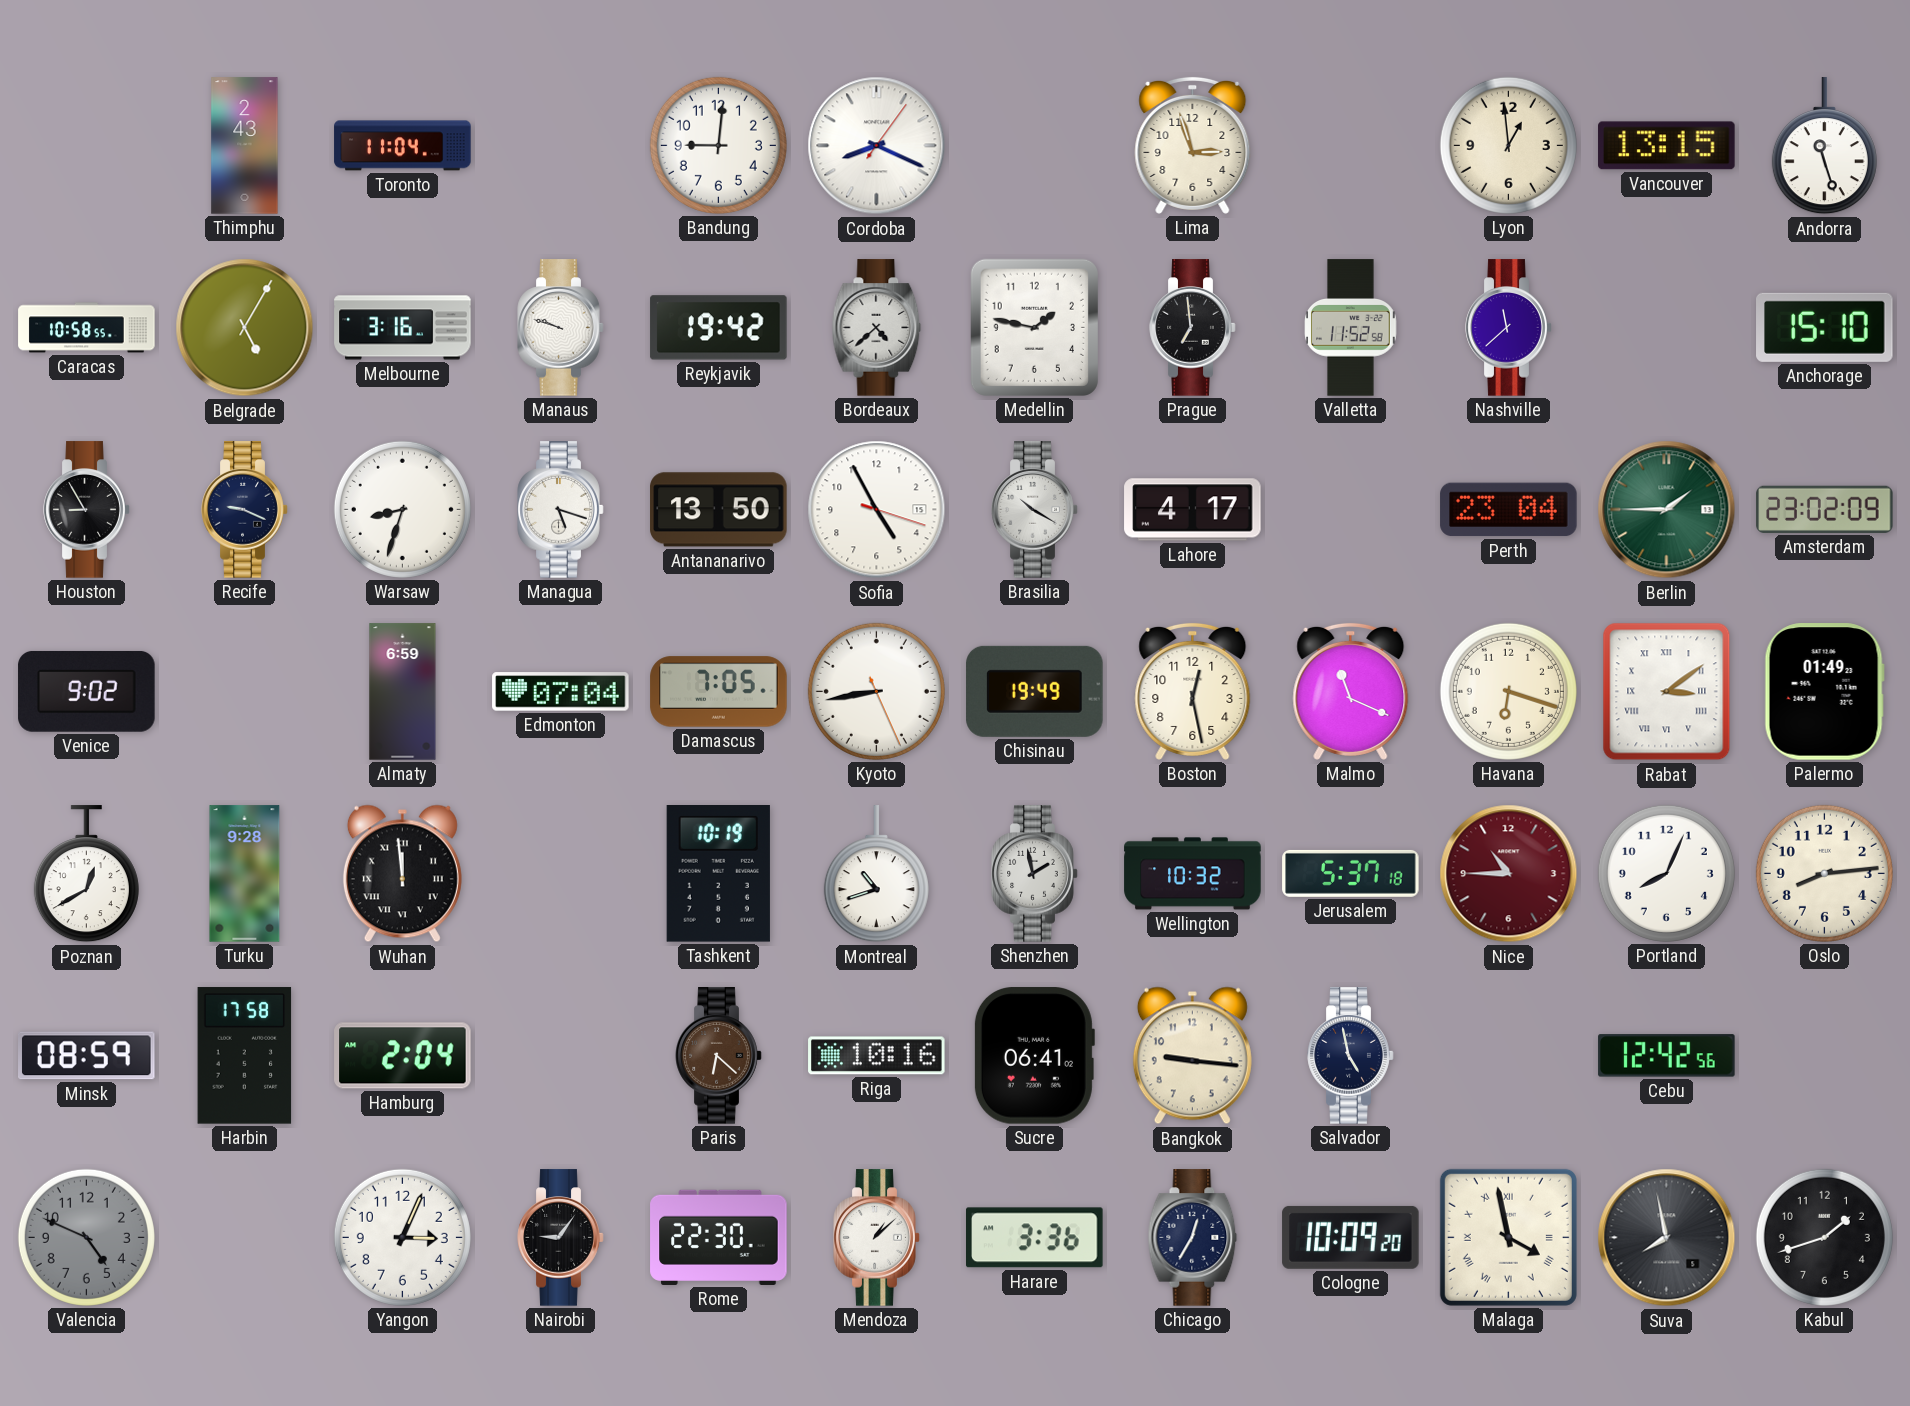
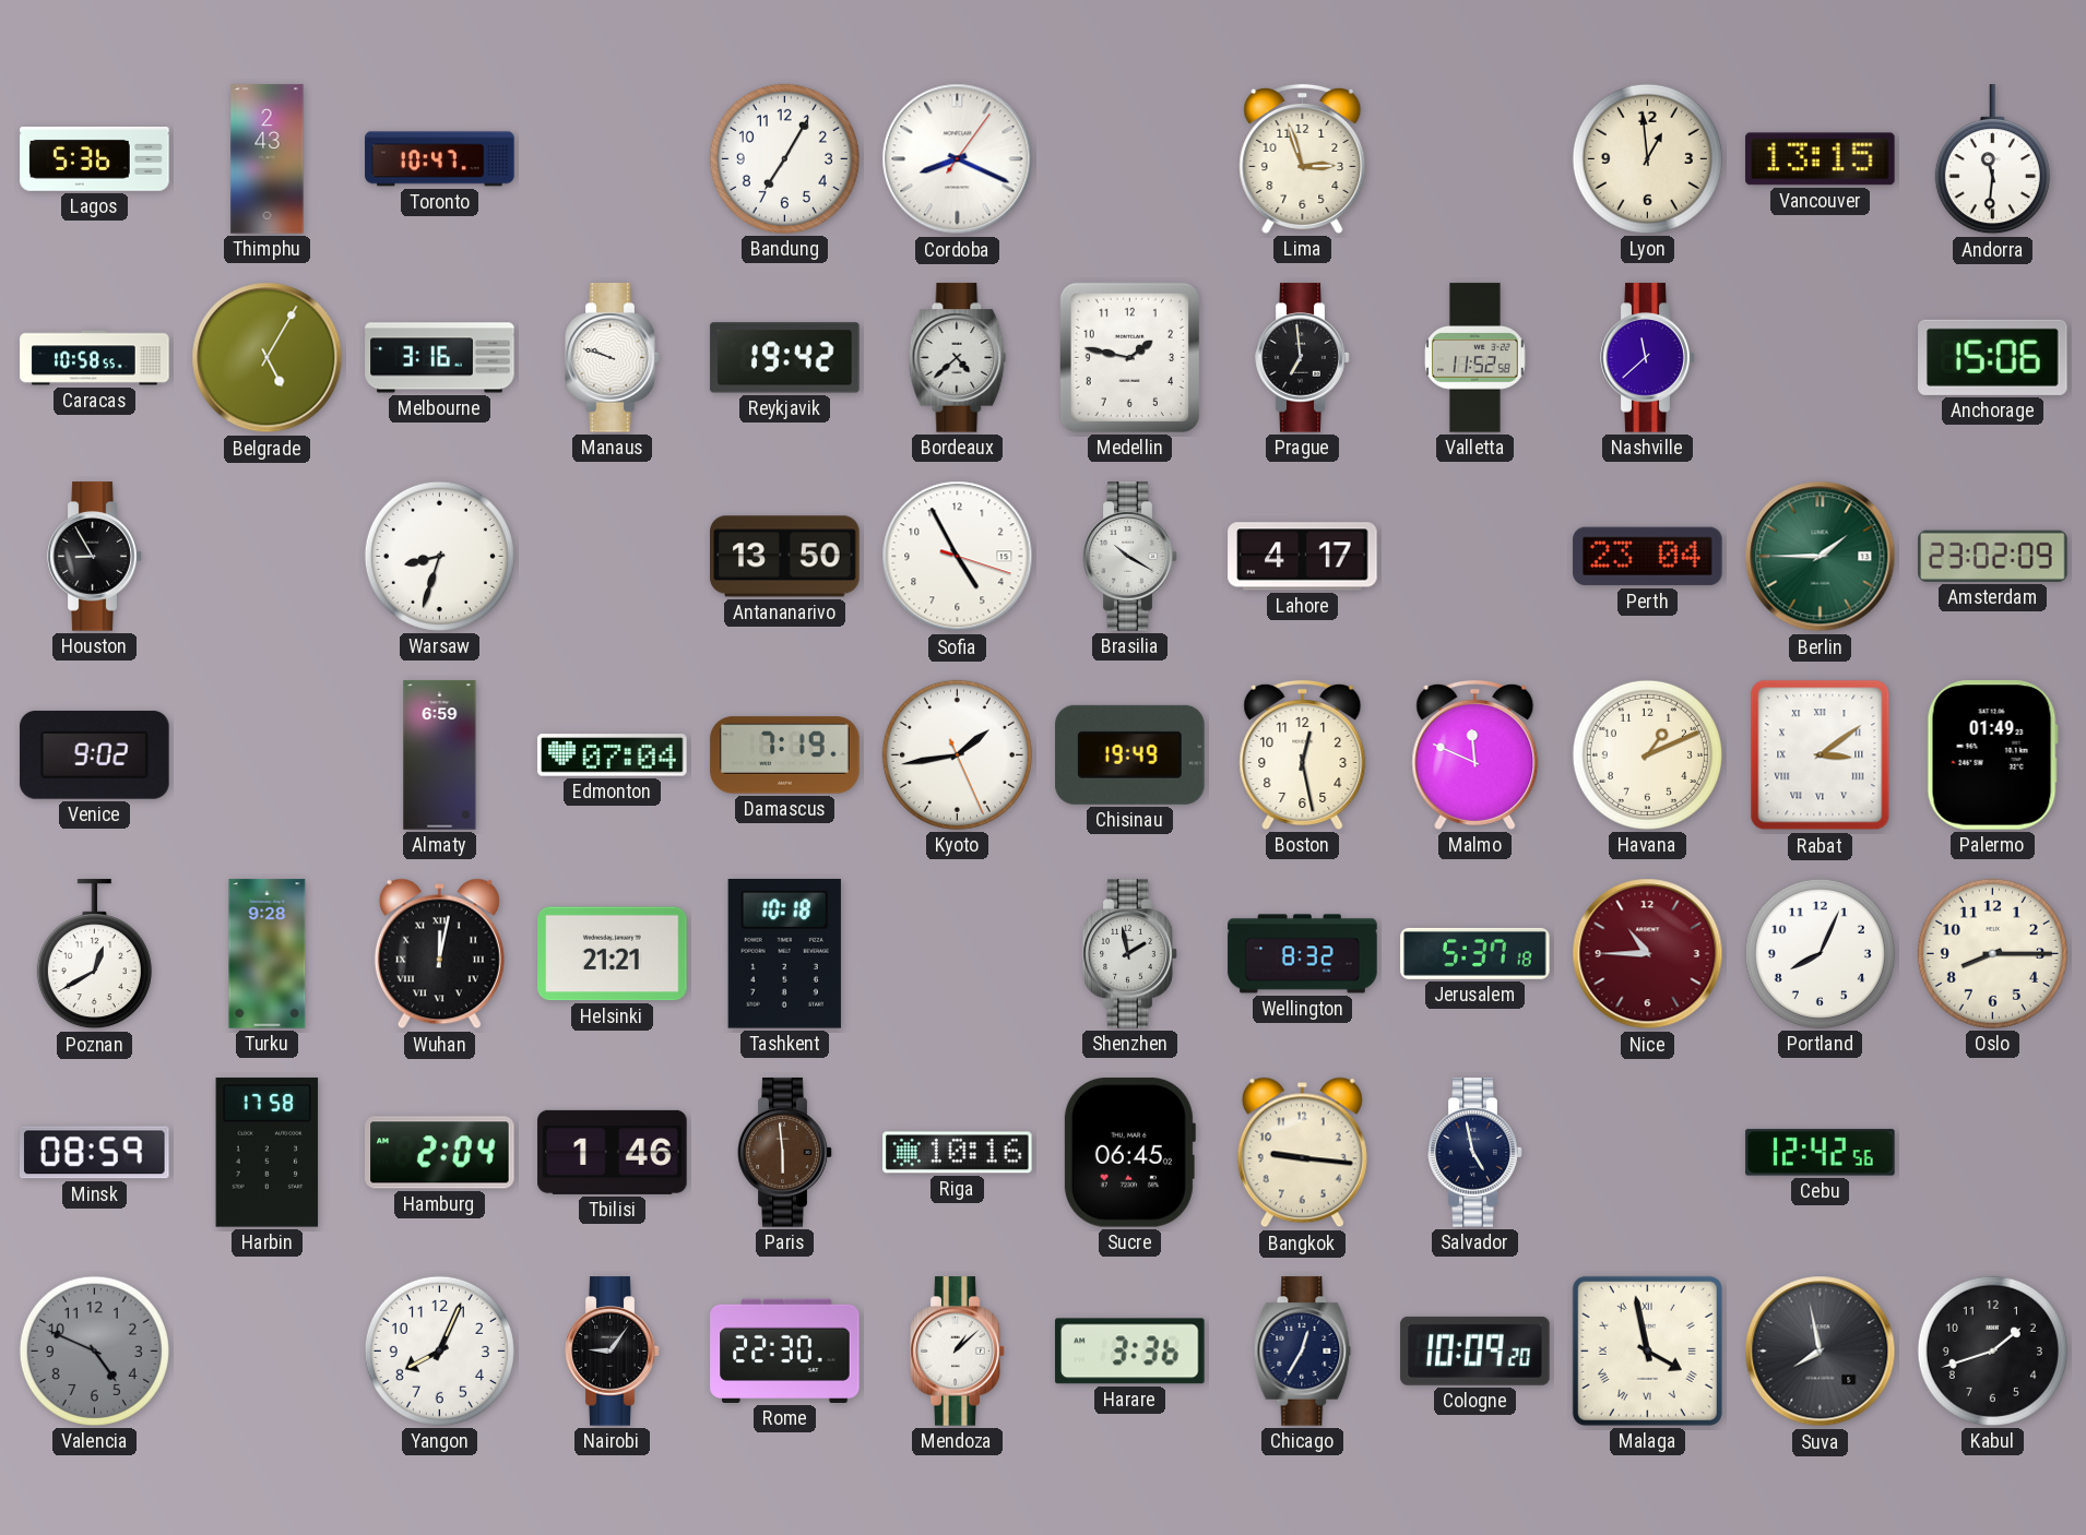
Lagos: none -> 5:36 (95, 159)
Toronto: 11:04 -> 10:47 (440, 159)
Bandung: 9:01 -> 7:05 (784, 158)
Andorra: 11:27 -> 11:31 (1992, 159)
Anchorage: 15:10 -> 15:06 (1993, 357)
Recife: 9:19 -> none (245, 510)
Managua: 5:18 -> none (561, 510)
Damascus: 7:05 -> 7:19 (785, 755)
Kyoto: 8:43 -> 1:43 (957, 754)
Malmo: 11:19 -> 11:49 (1475, 754)
Havana: 6:18 -> 1:11 (1647, 754)
Wuhan: 11:59 -> 12:02 (439, 954)
Helsinki: none -> 21:21 (613, 954)
Tashkent: 10:19 -> 10:18 (784, 954)
Montreal: 10:42 -> none (876, 874)
Wellington: 10:32 -> 8:32 (1303, 954)
Oslo: 8:14 -> 8:15 (1992, 953)
Tbilisi: none -> 1:46 (613, 1152)
Paris: 6:22 -> 5:59 (785, 1153)
Sucre: 06:41 -> 06:45 (1129, 1153)
Yangon: 3:04 -> 8:04 (439, 1350)
